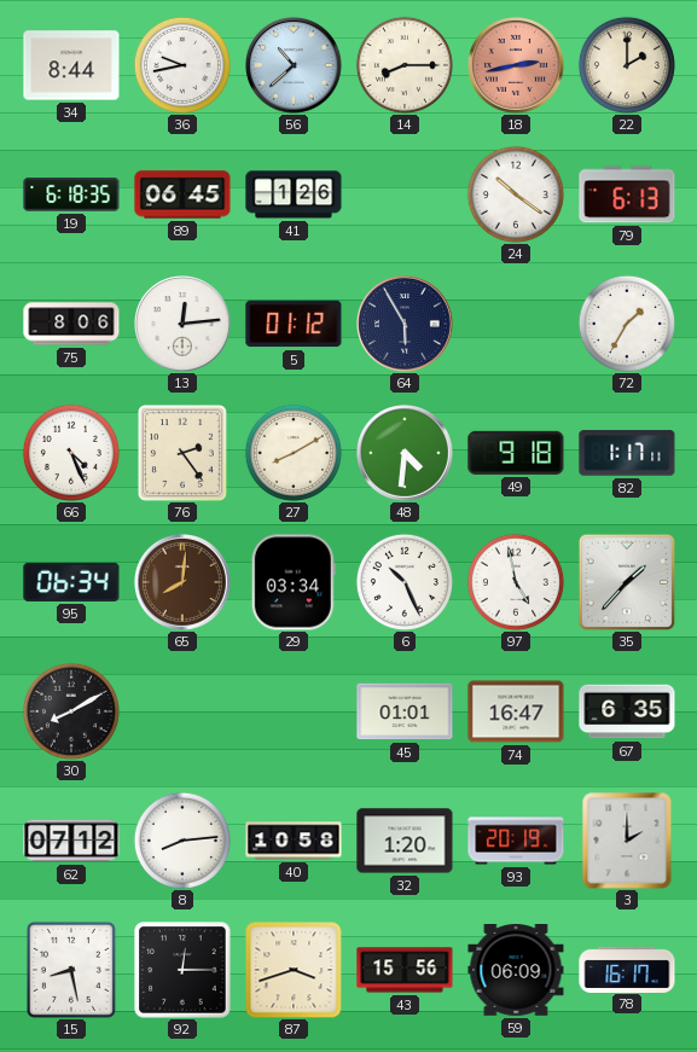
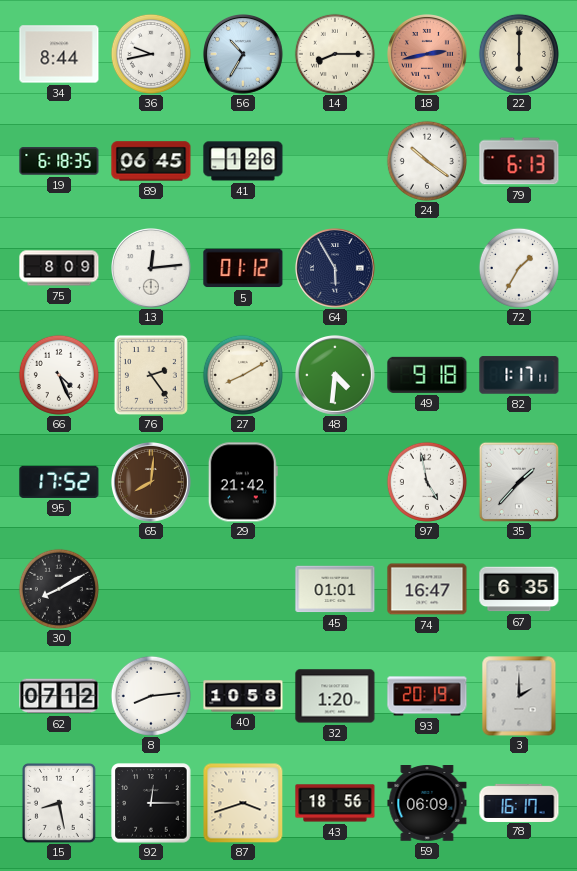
56: 10:38 -> 10:35 (244, 55)
22: 2:00 -> 6:00 (519, 54)
75: 8:06 -> 8:09 (59, 268)
95: 06:34 -> 17:52 (59, 482)
29: 03:34 -> 21:42 (243, 482)
6: 10:26 -> none (405, 582)
43: 15:56 -> 18:56 (335, 803)
